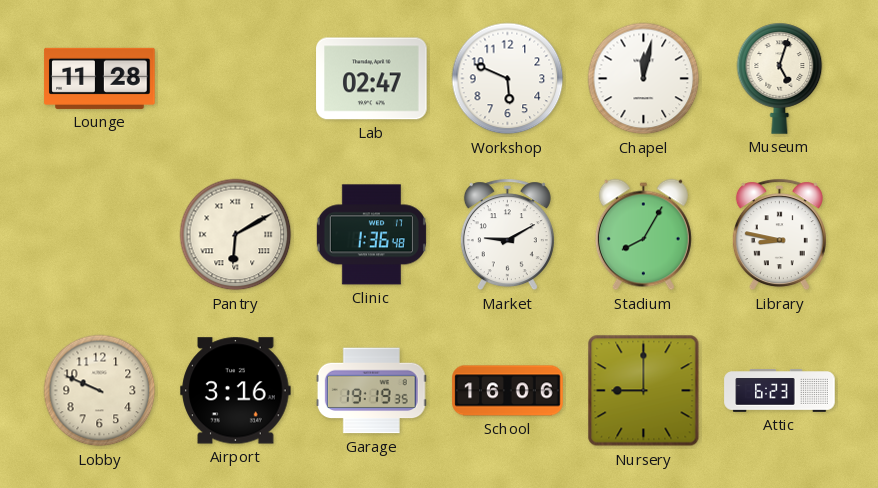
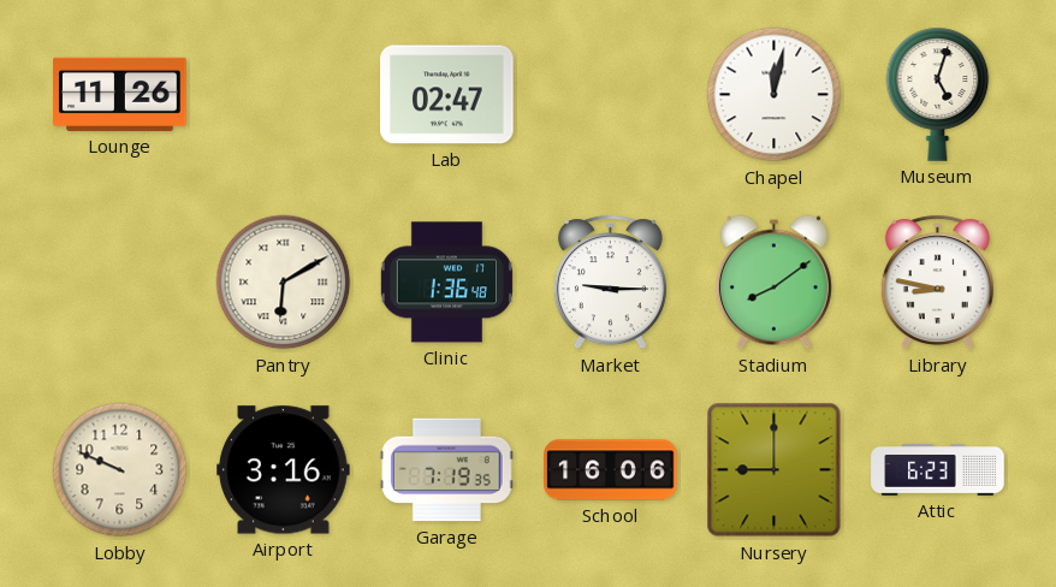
Lounge: 11:28 -> 11:26 (120, 94)
Workshop: 5:49 -> none (508, 79)
Market: 9:10 -> 9:15 (610, 283)
Stadium: 8:05 -> 8:09 (773, 283)
Garage: 19:19 -> 7:19 (446, 470)
